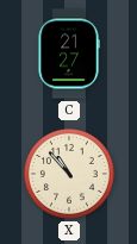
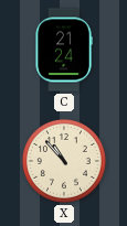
C: 21:27 -> 21:24 (64, 50)
